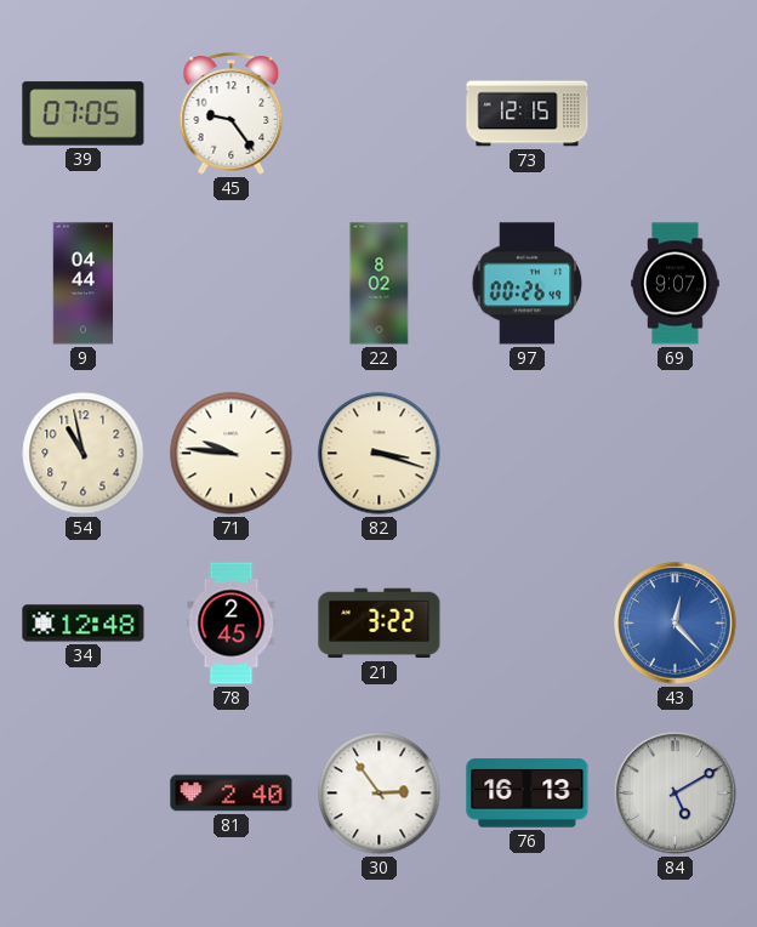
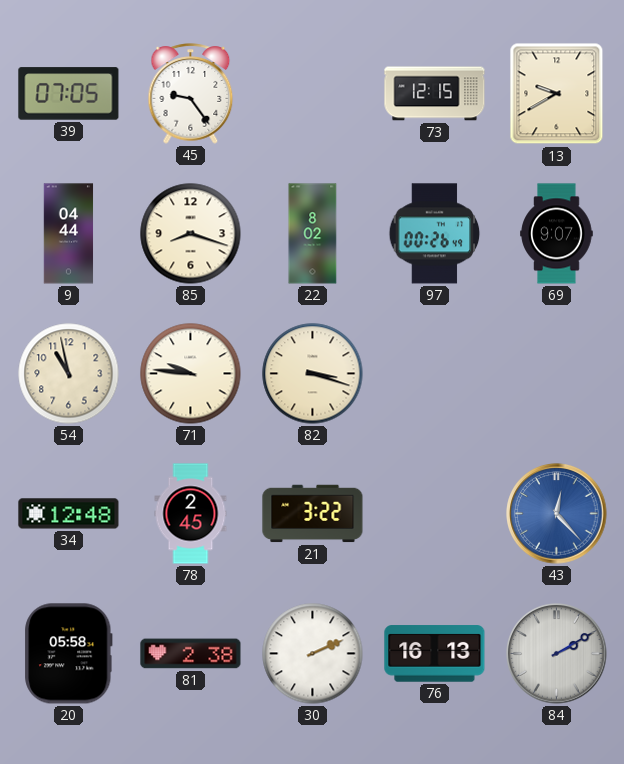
13: none -> 9:40 (557, 94)
85: none -> 8:18 (191, 234)
20: none -> 05:58 (69, 654)
81: 2:40 -> 2:38 (191, 654)
30: 2:54 -> 2:11 (313, 654)
84: 5:10 -> 2:10 (557, 654)
